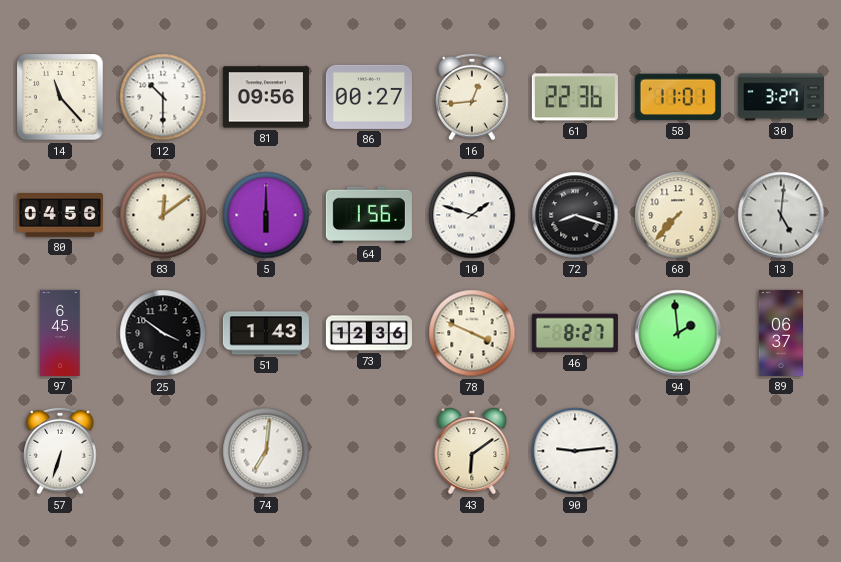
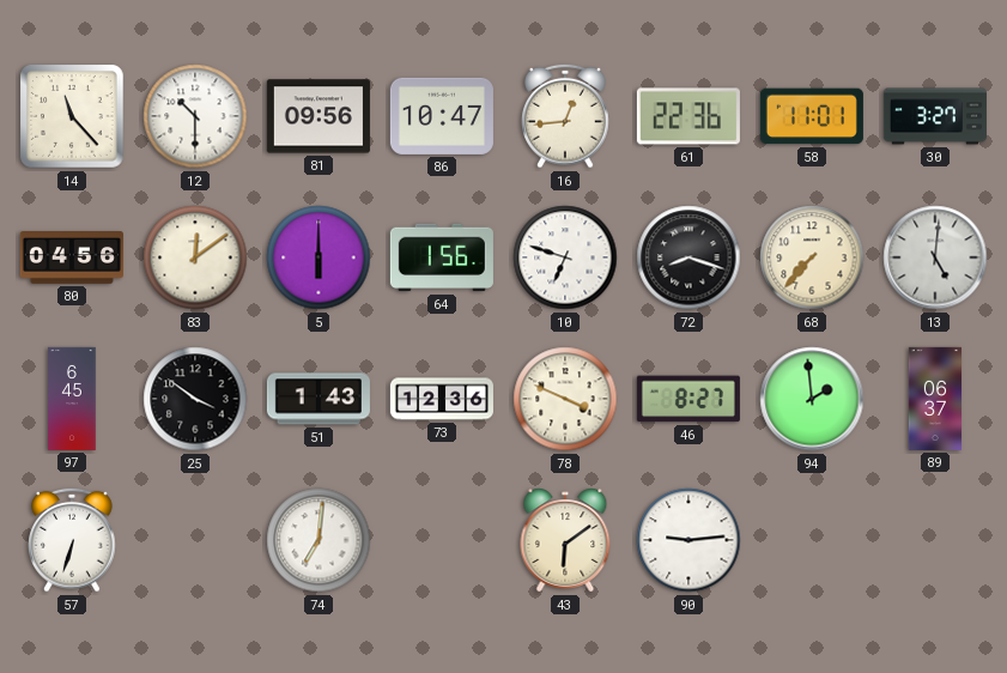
86: 00:27 -> 10:47 (442, 116)
10: 1:48 -> 6:48 (565, 257)
